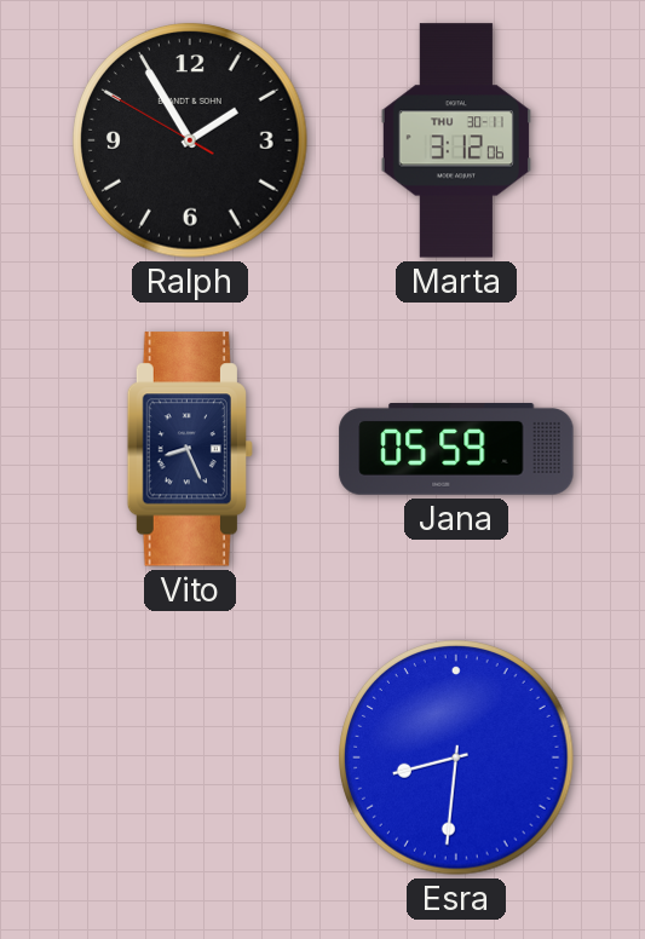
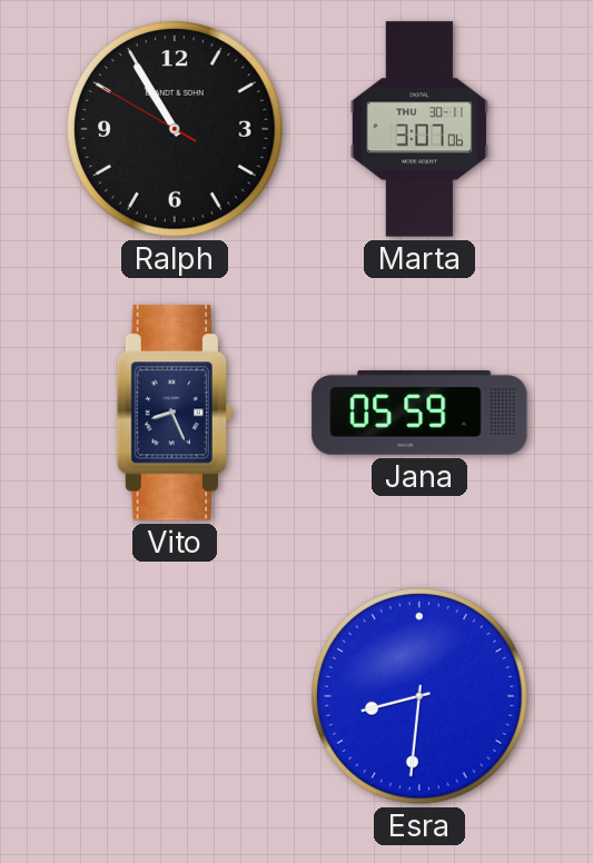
Ralph: 1:54 -> 10:54 (175, 129)
Marta: 3:12 -> 3:07 (419, 129)
